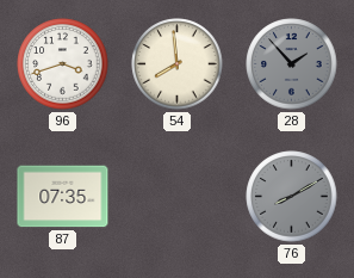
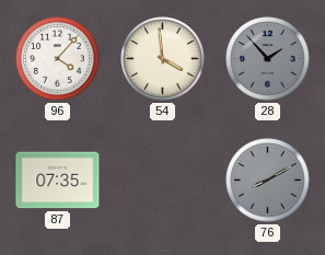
96: 3:42 -> 4:07 (58, 59)
54: 7:59 -> 3:59 (163, 59)
